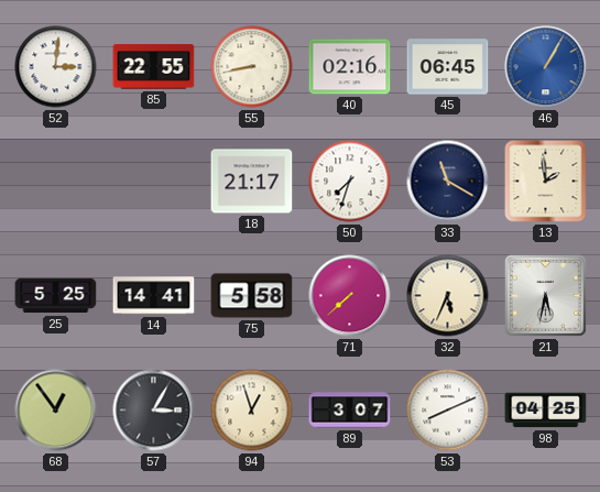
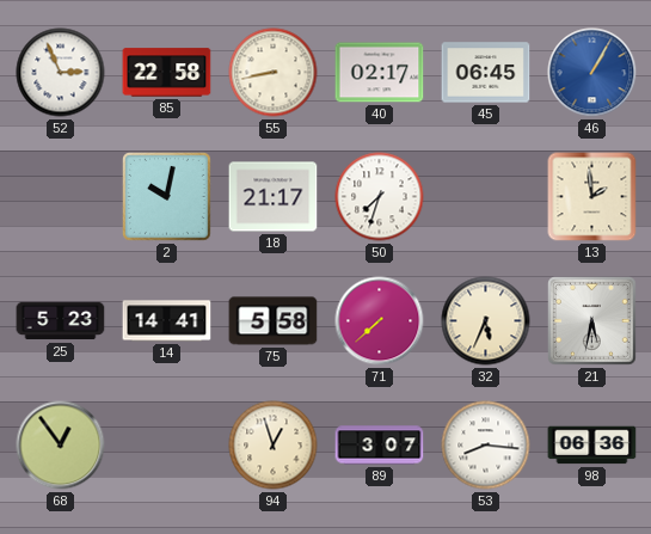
52: 3:01 -> 2:56 (61, 73)
85: 22:55 -> 22:58 (167, 73)
40: 02:16 -> 02:17 (380, 73)
2: none -> 10:02 (167, 197)
33: 11:20 -> none (448, 182)
25: 5:25 -> 5:23 (61, 321)
57: 3:05 -> none (154, 411)
53: 8:11 -> 8:16 (486, 446)
98: 04:25 -> 06:36 (592, 446)
